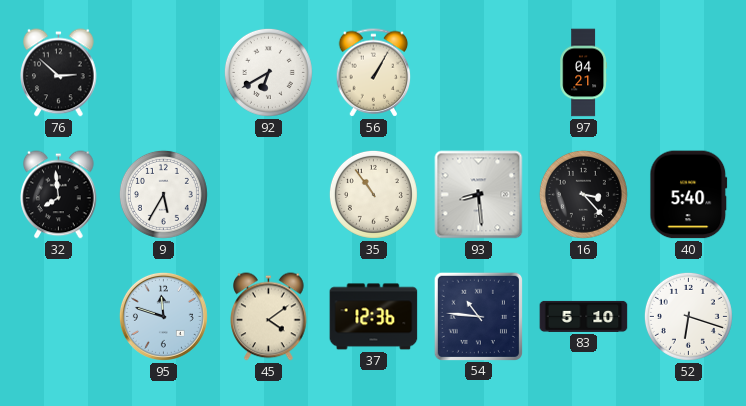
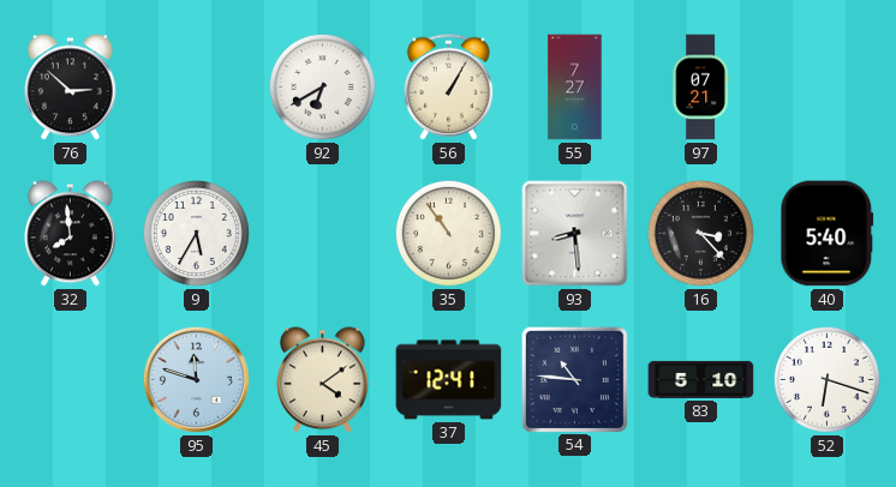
55: none -> 7:27 (575, 88)
97: 04:21 -> 07:21 (701, 88)
37: 12:36 -> 12:41 (449, 380)
